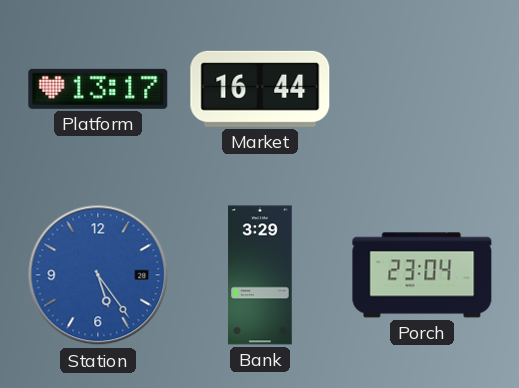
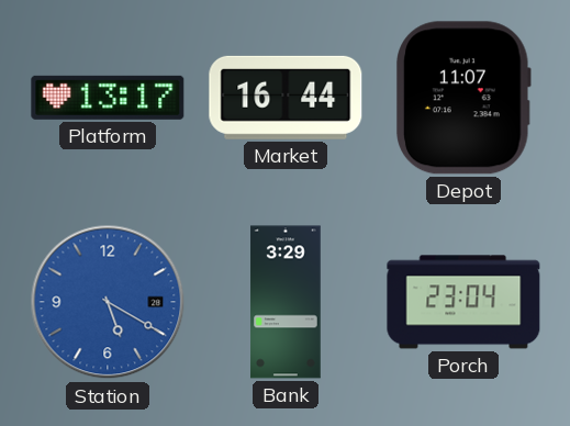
Depot: none -> 11:07 (465, 98)
Station: 5:24 -> 5:20 (108, 302)
